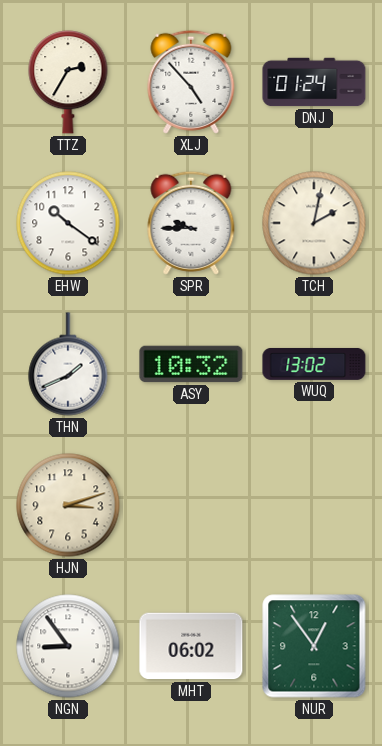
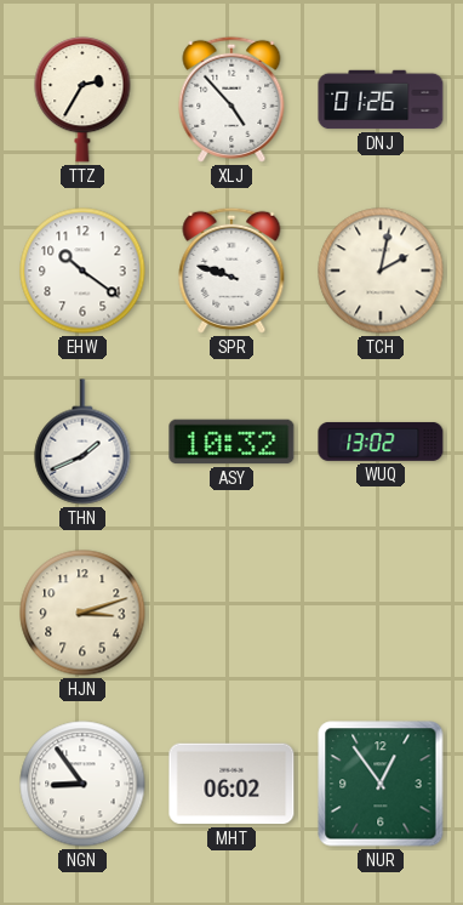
DNJ: 01:24 -> 01:26 (381, 99)
SPR: 9:45 -> 9:48 (232, 271)
